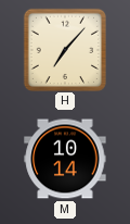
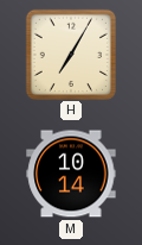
H: 7:07 -> 7:05 (70, 54)
